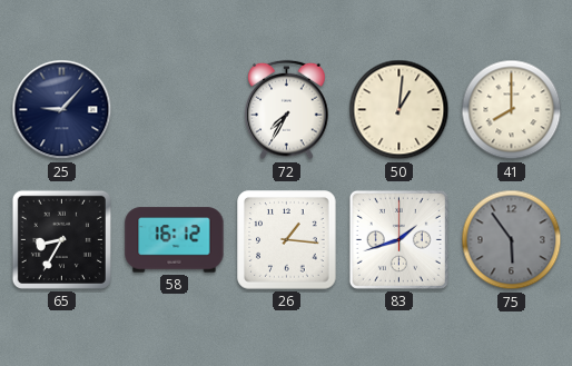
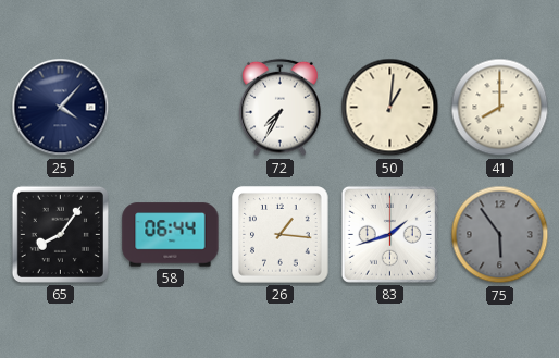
25: 9:07 -> 4:07 (61, 108)
65: 8:35 -> 8:06 (60, 234)
58: 16:12 -> 06:44 (171, 235)
